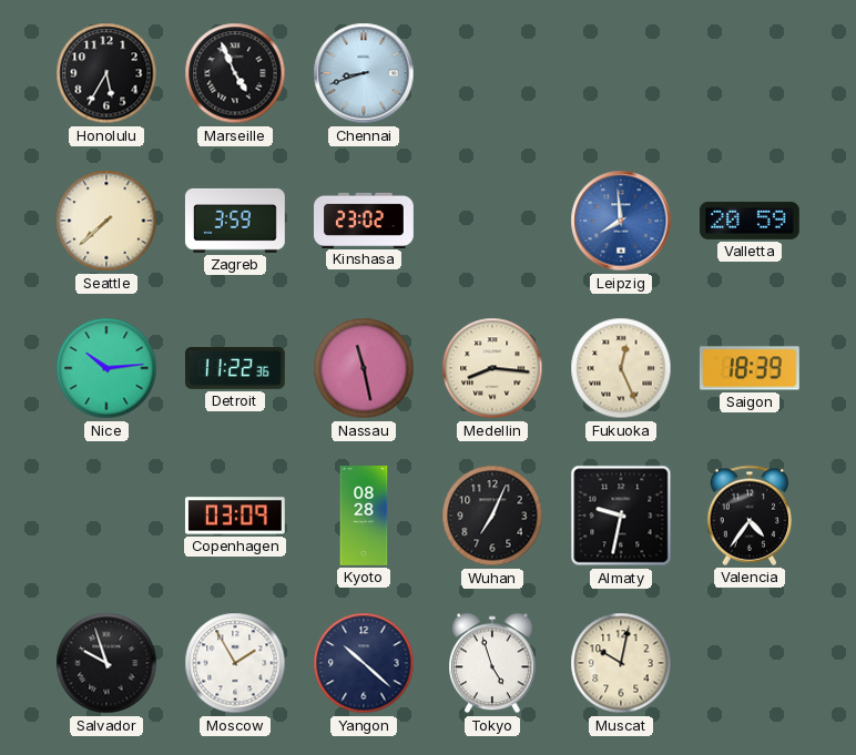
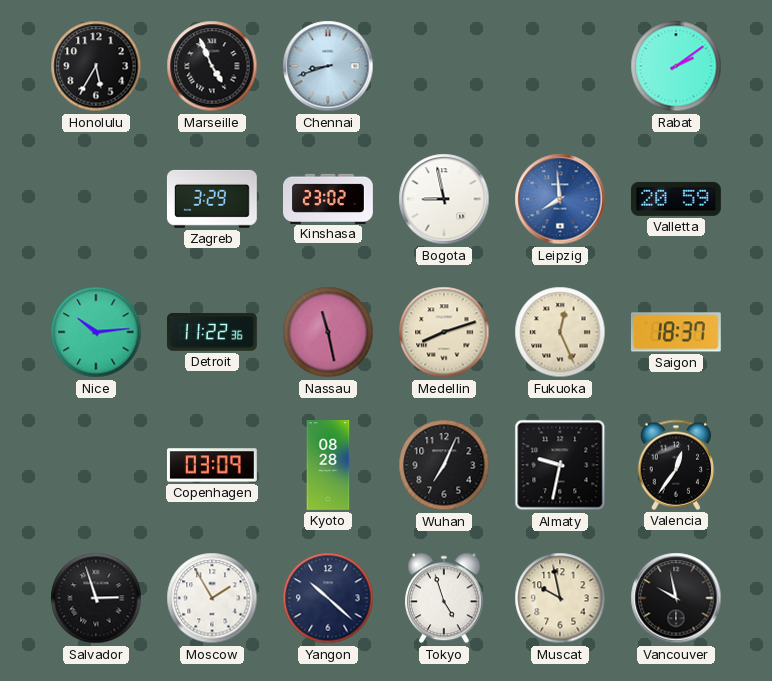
Rabat: none -> 2:09 (676, 66)
Seattle: 7:38 -> none (106, 221)
Zagreb: 3:59 -> 3:29 (212, 199)
Bogota: none -> 8:58 (444, 199)
Medellin: 8:16 -> 8:12 (444, 332)
Saigon: 18:39 -> 18:37 (676, 332)
Valencia: 4:36 -> 12:36 (676, 465)
Salvador: 9:57 -> 2:57 (96, 598)
Muscat: 10:02 -> 9:58 (560, 598)
Vancouver: none -> 9:58 (676, 598)
